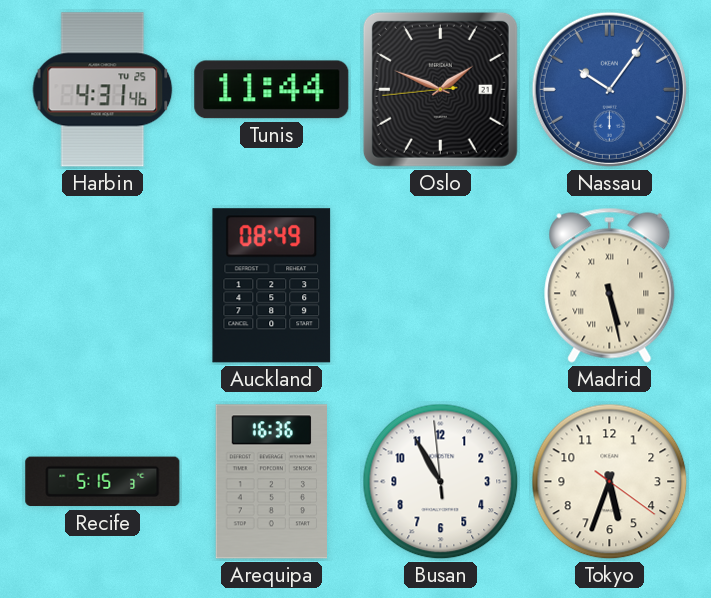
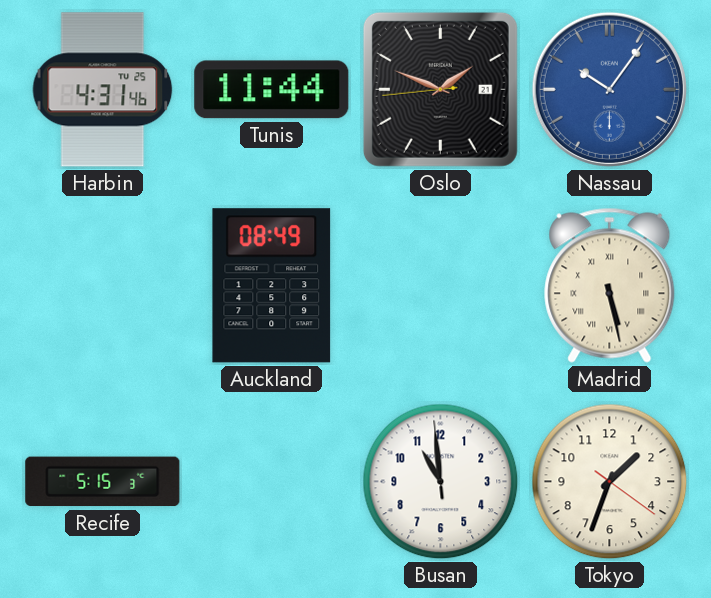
Arequipa: 16:36 -> none (272, 482)
Busan: 10:54 -> 10:58 (441, 482)
Tokyo: 5:33 -> 1:33 (610, 482)
